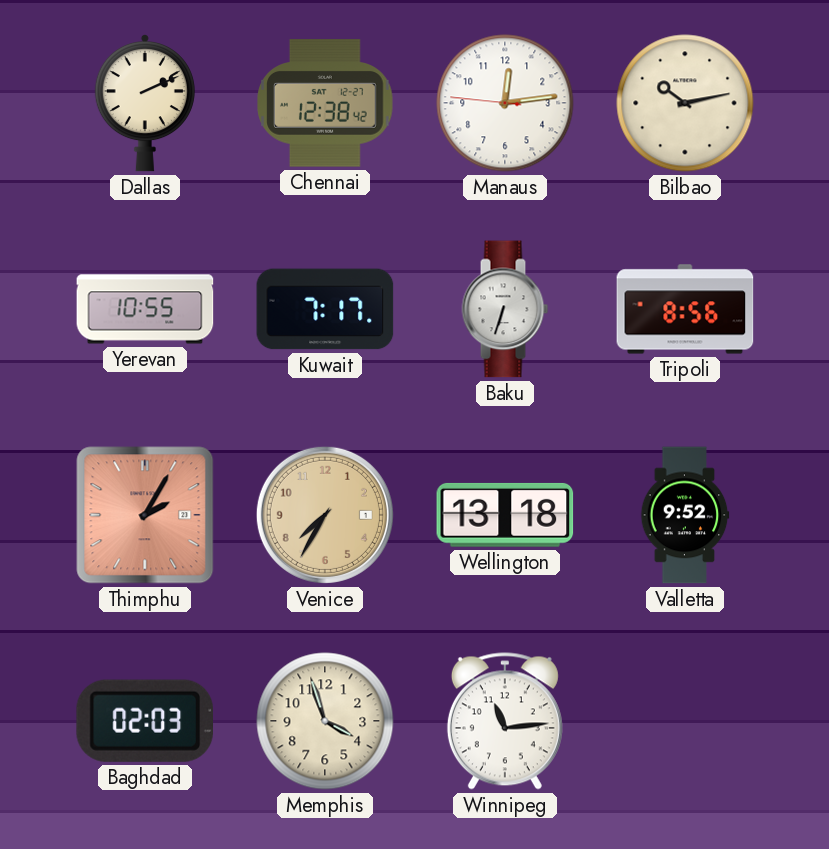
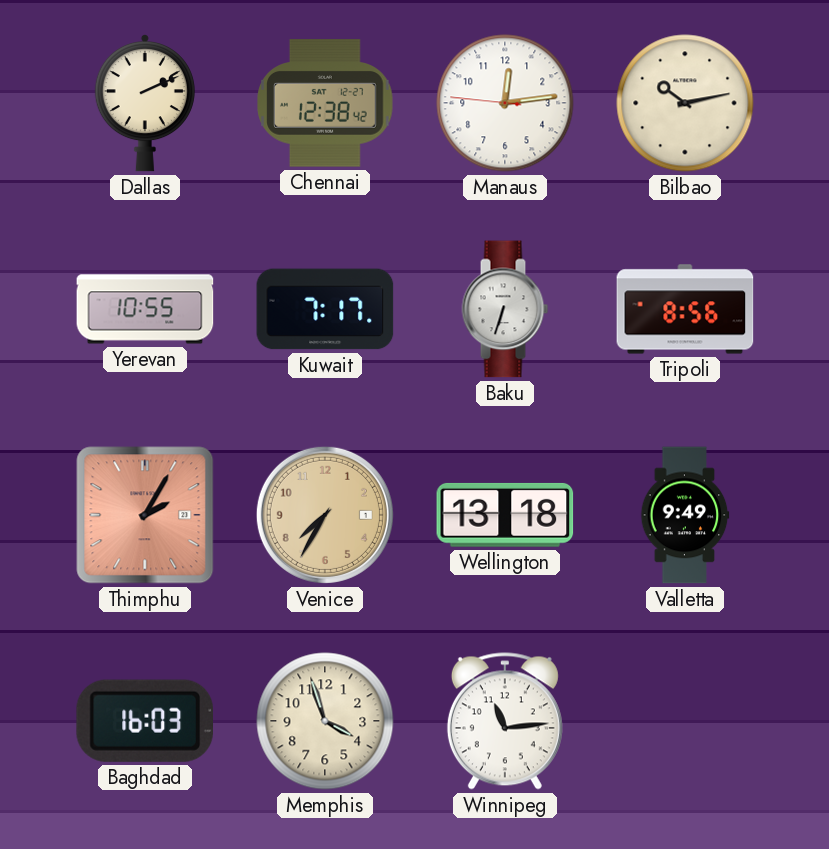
Valletta: 9:52 -> 9:49 (685, 515)
Baghdad: 02:03 -> 16:03 (145, 721)
